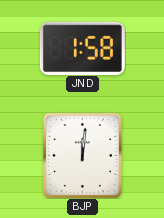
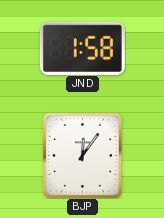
BJP: 12:01 -> 12:06 (82, 155)
